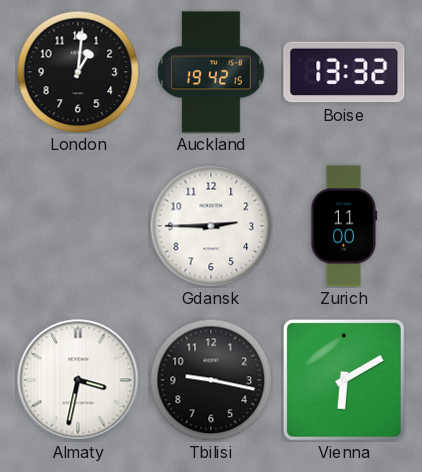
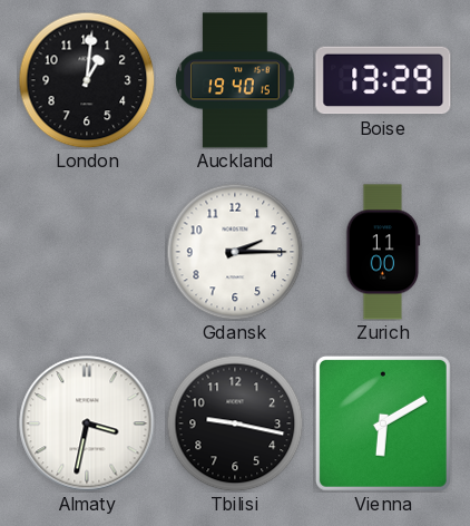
Auckland: 19:42 -> 19:40 (235, 80)
Boise: 13:32 -> 13:29 (383, 80)
Gdansk: 2:45 -> 2:15 (235, 252)
